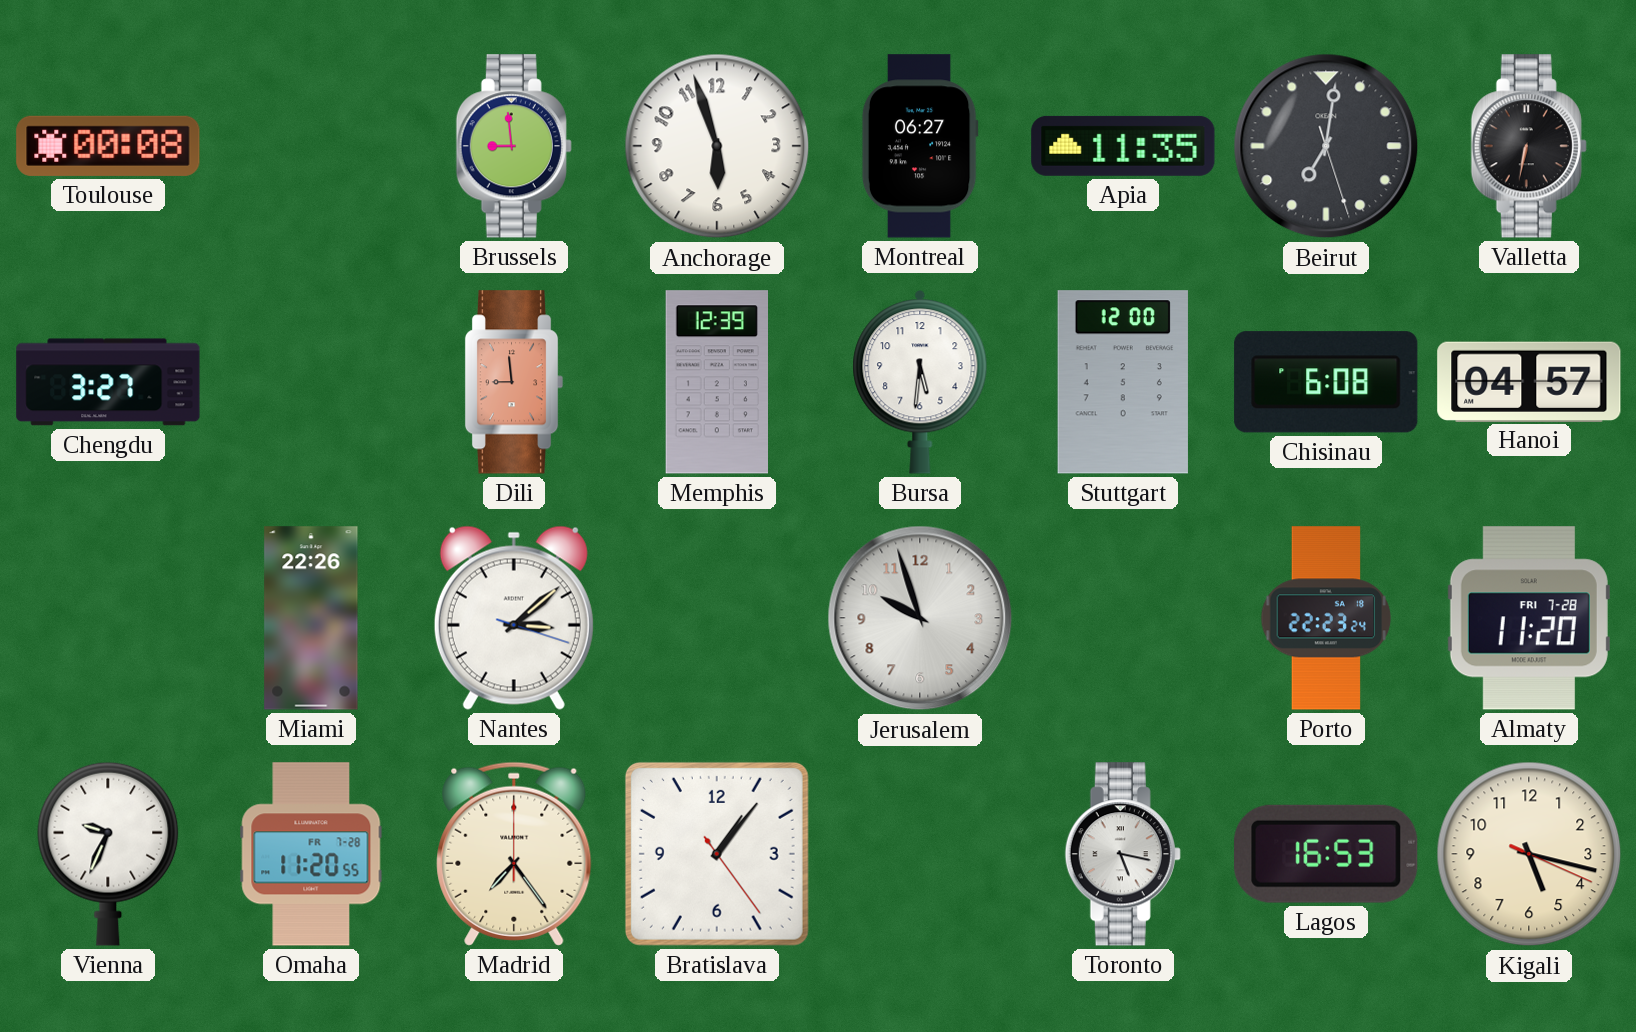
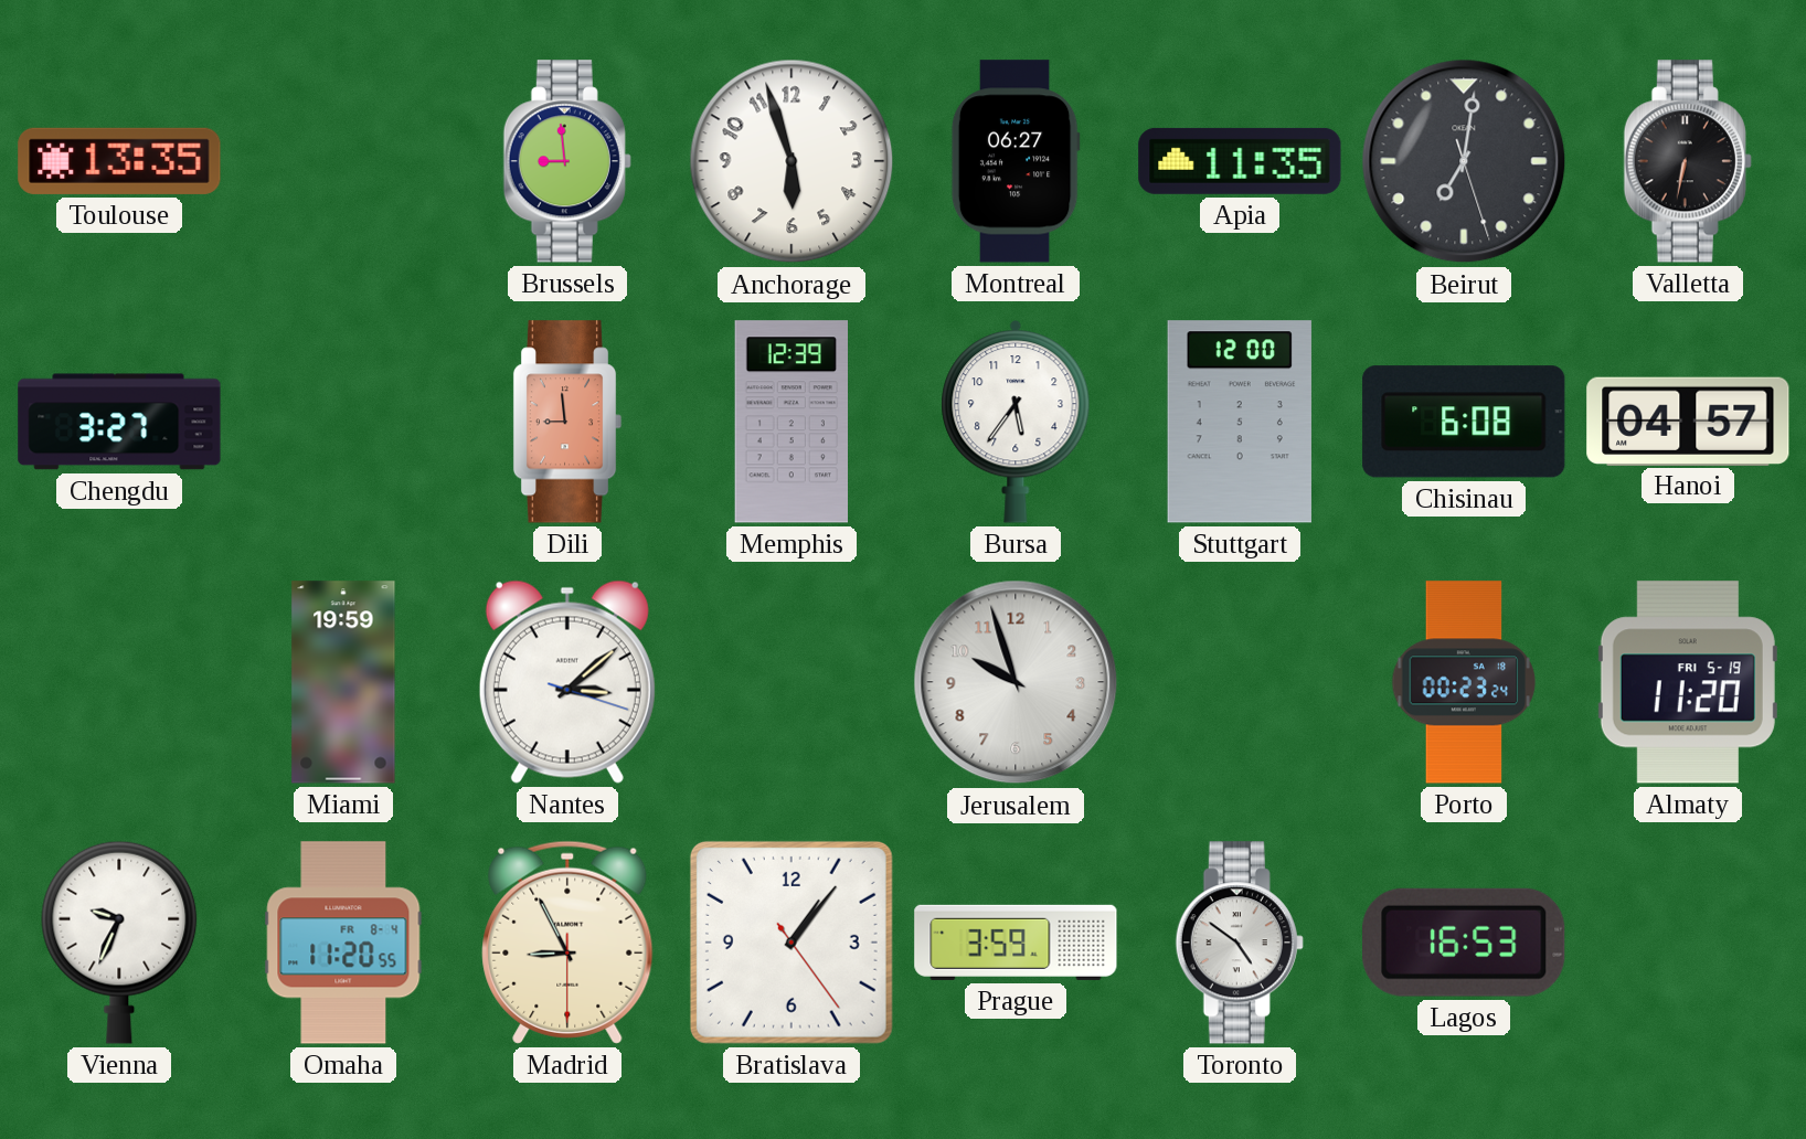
Toulouse: 00:08 -> 13:35 (119, 161)
Bursa: 5:31 -> 5:36 (1016, 423)
Miami: 22:26 -> 19:59 (343, 682)
Porto: 22:23 -> 00:23 (1464, 682)
Almaty date: FRI 7-28 -> FRI 5-19 (1688, 682)
Omaha date: FR 7-28 -> FR 8-4 (343, 943)
Madrid: 7:24 -> 8:55 (567, 943)
Prague: none -> 3:59 (1016, 943)
Toronto: 5:17 -> 4:51 (1240, 943)
Kigali: 5:17 -> none (1529, 854)
